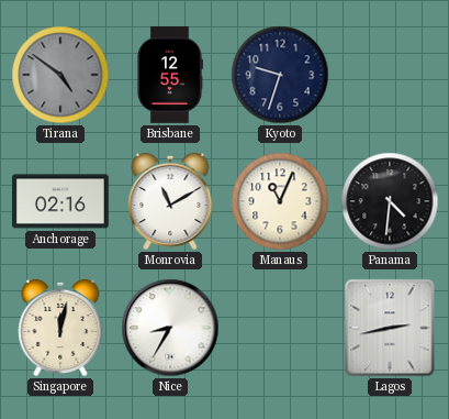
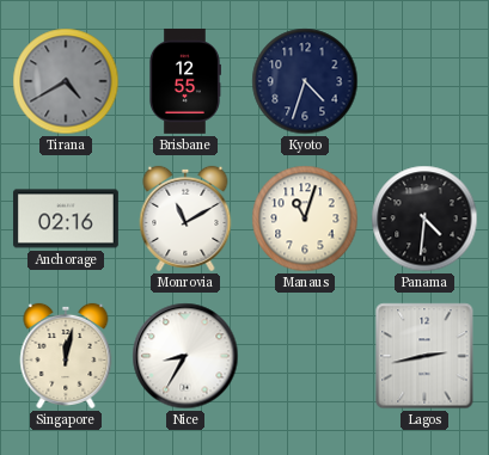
Tirana: 4:51 -> 4:40 (66, 81)
Kyoto: 9:33 -> 4:33 (305, 81)
Manaus: 11:04 -> 11:03 (305, 219)
